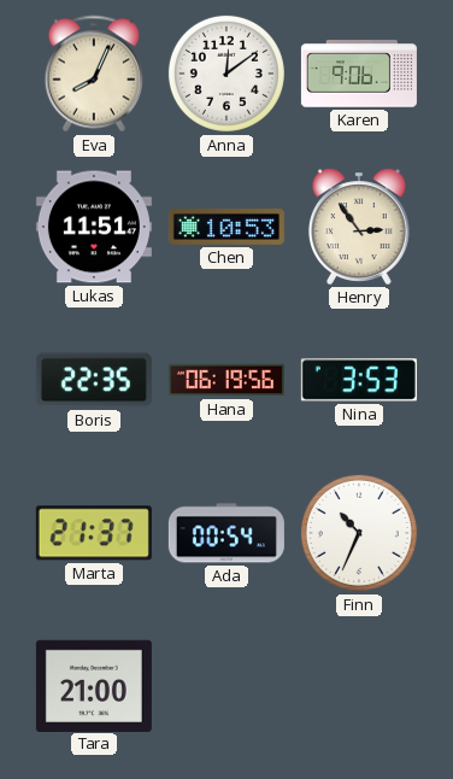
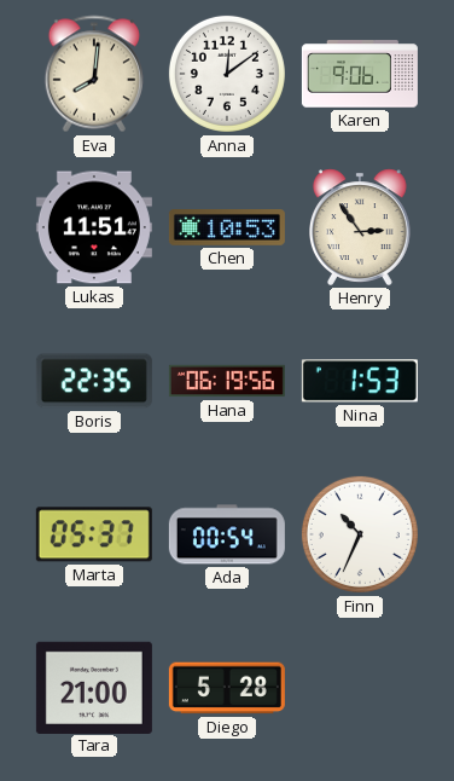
Eva: 8:04 -> 8:01 (94, 74)
Nina: 3:53 -> 1:53 (360, 381)
Marta: 21:37 -> 05:37 (94, 534)
Diego: none -> 5:28 (227, 688)
